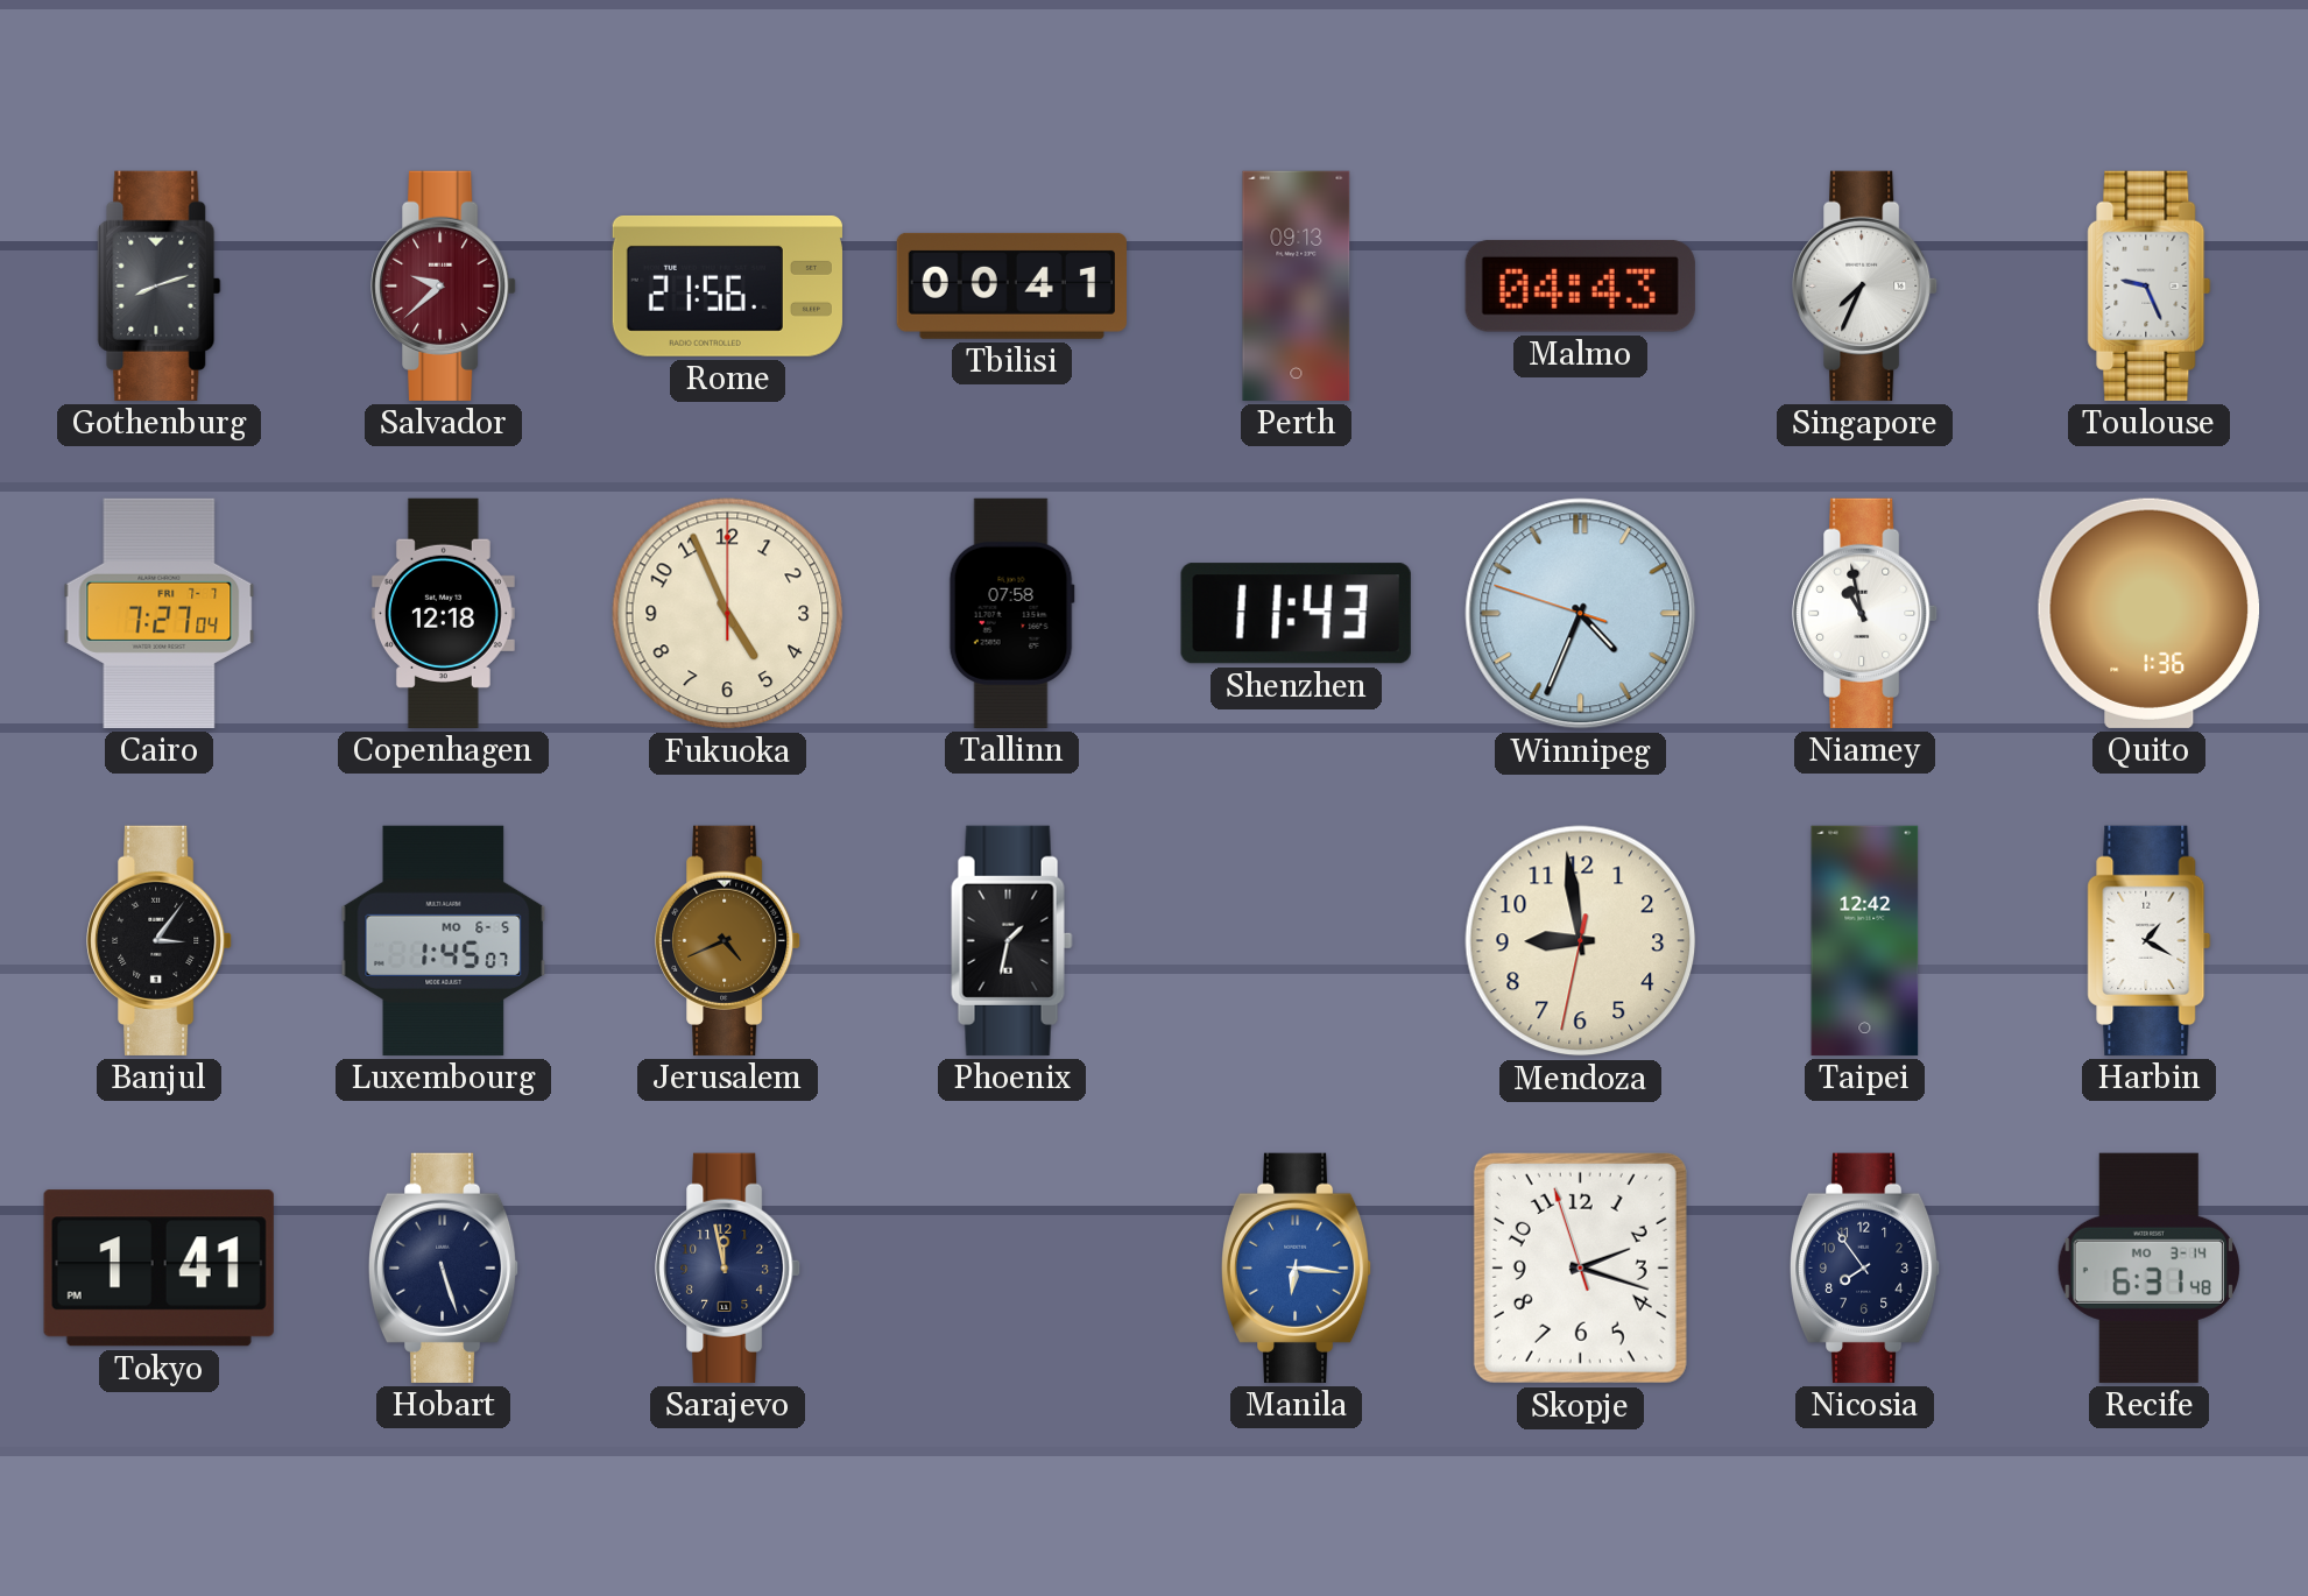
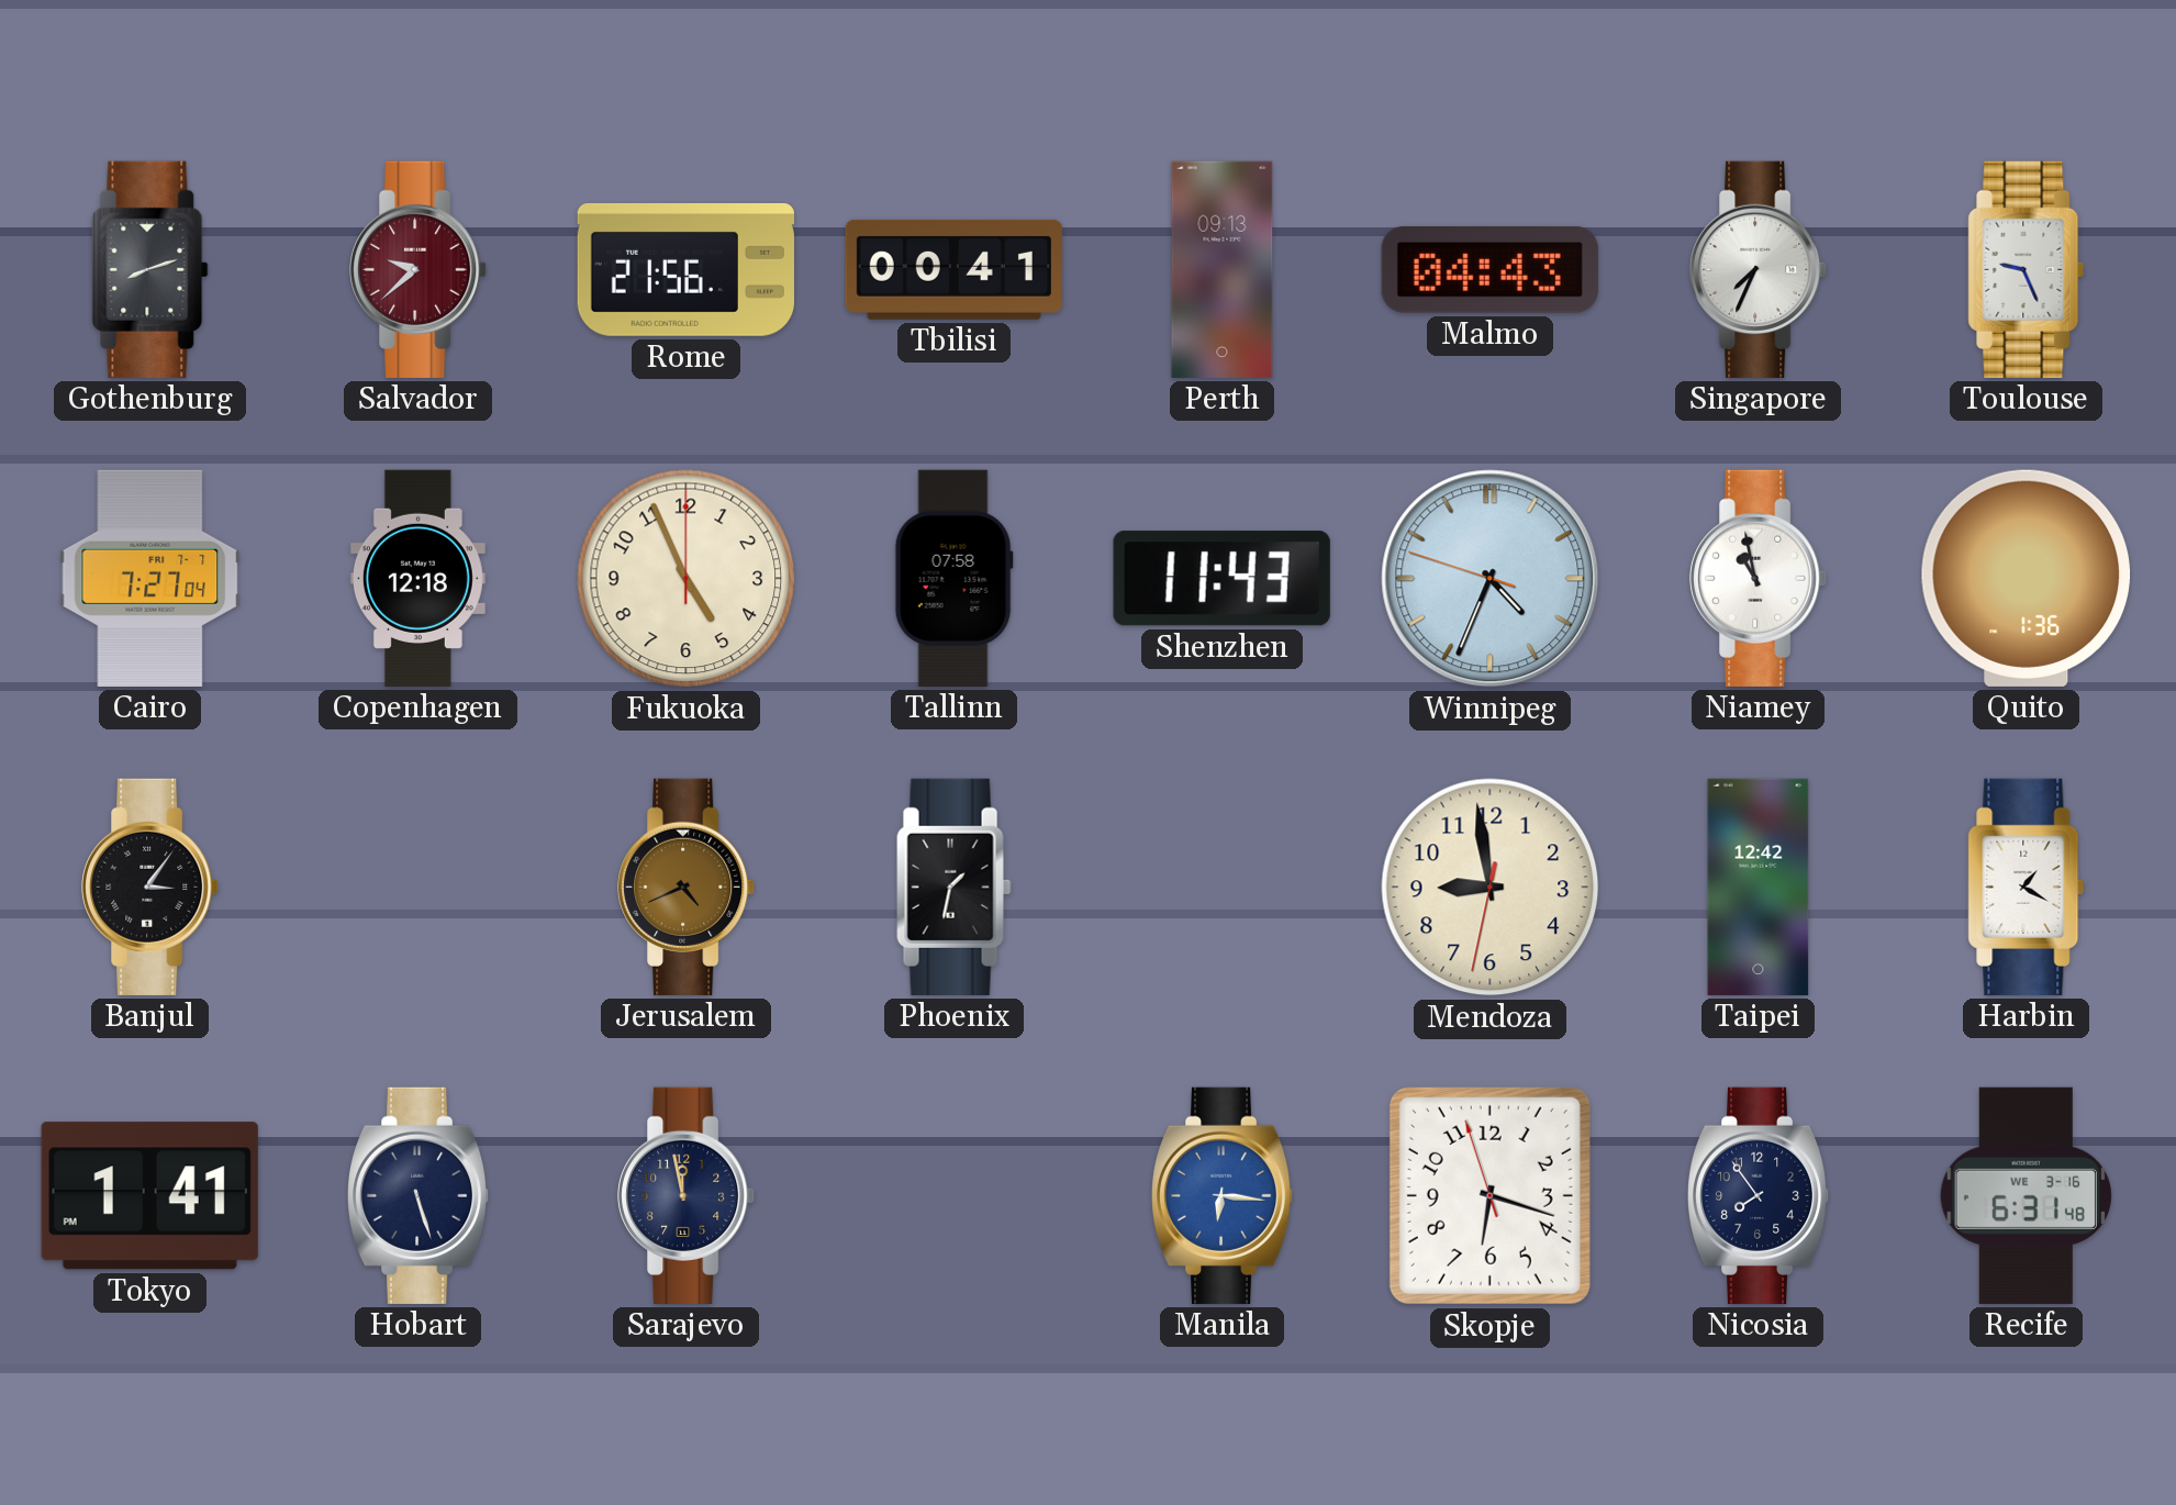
Luxembourg: 1:45 -> none (444, 940)
Skopje: 2:17 -> 6:17 (1489, 1195)
Recife date: MO 3-14 -> WE 3-16 (2026, 1195)
